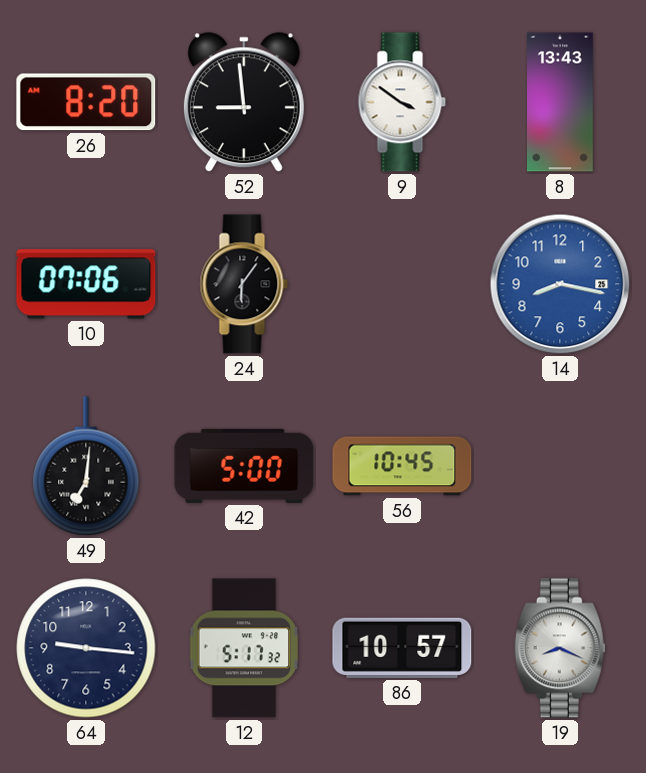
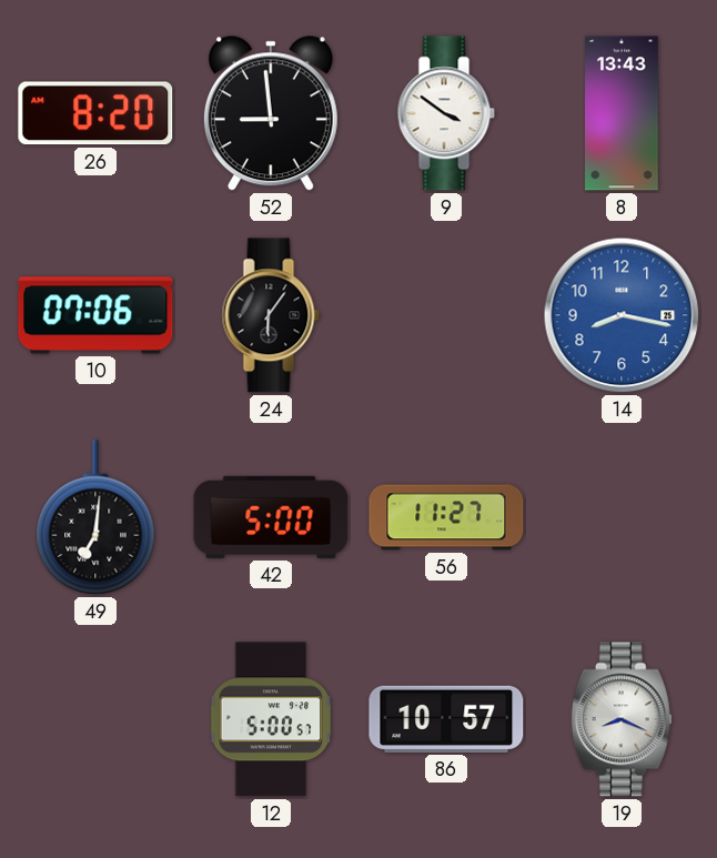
56: 10:45 -> 11:27 (446, 517)
64: 9:16 -> none (86, 648)
12: 5:17 -> 5:00 (271, 719)
